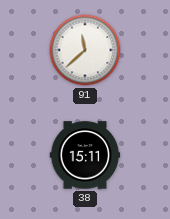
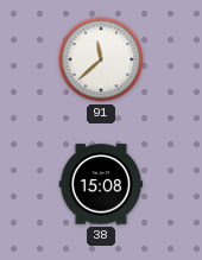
38: 15:11 -> 15:08 (101, 184)
